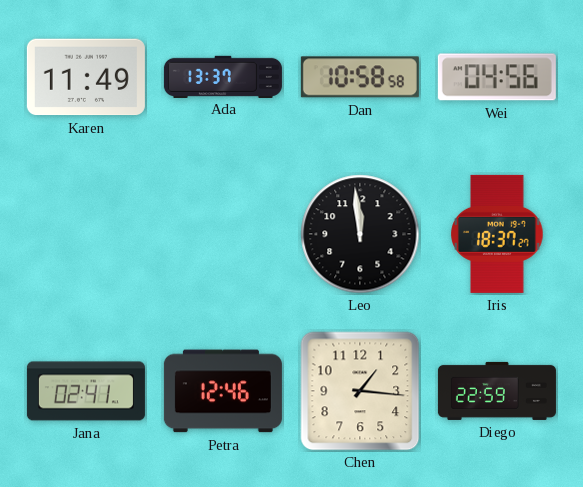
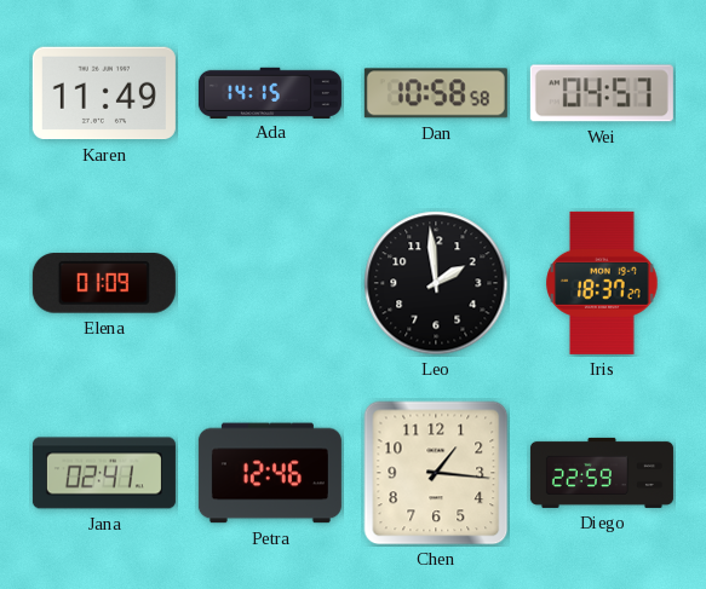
Ada: 13:37 -> 14:15 (270, 92)
Wei: 04:56 -> 04:57 (602, 93)
Elena: none -> 01:09 (104, 283)
Leo: 11:59 -> 1:59 (436, 283)
